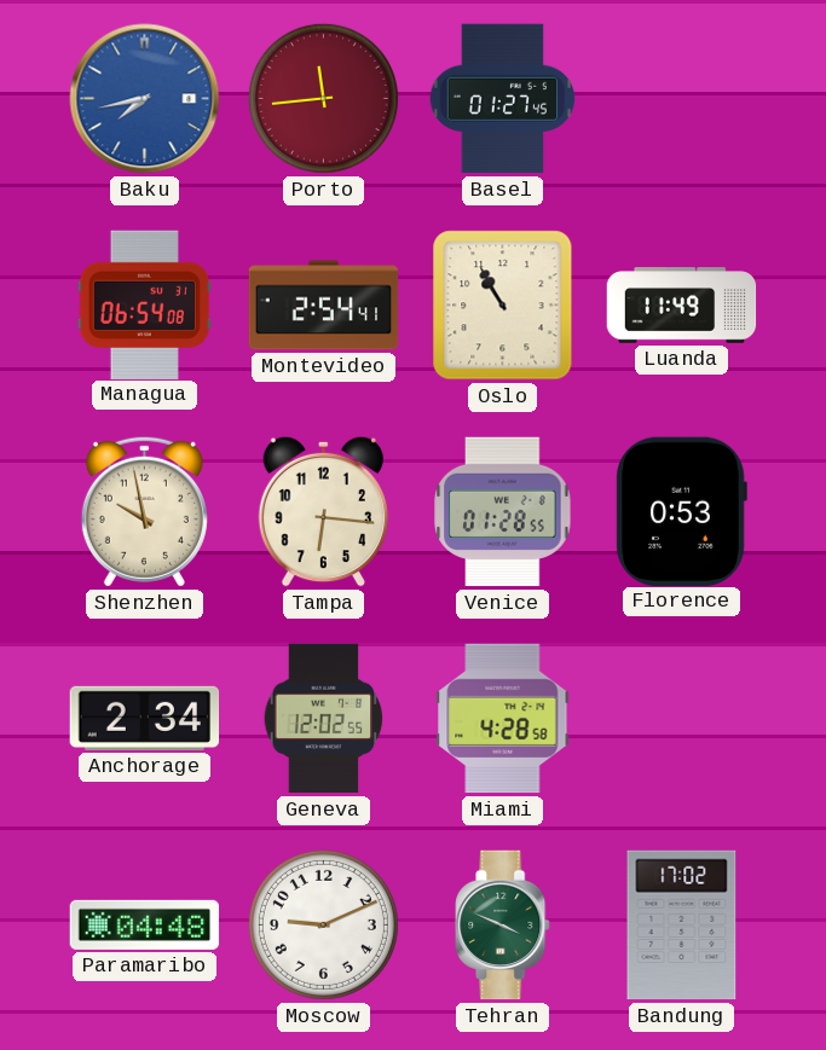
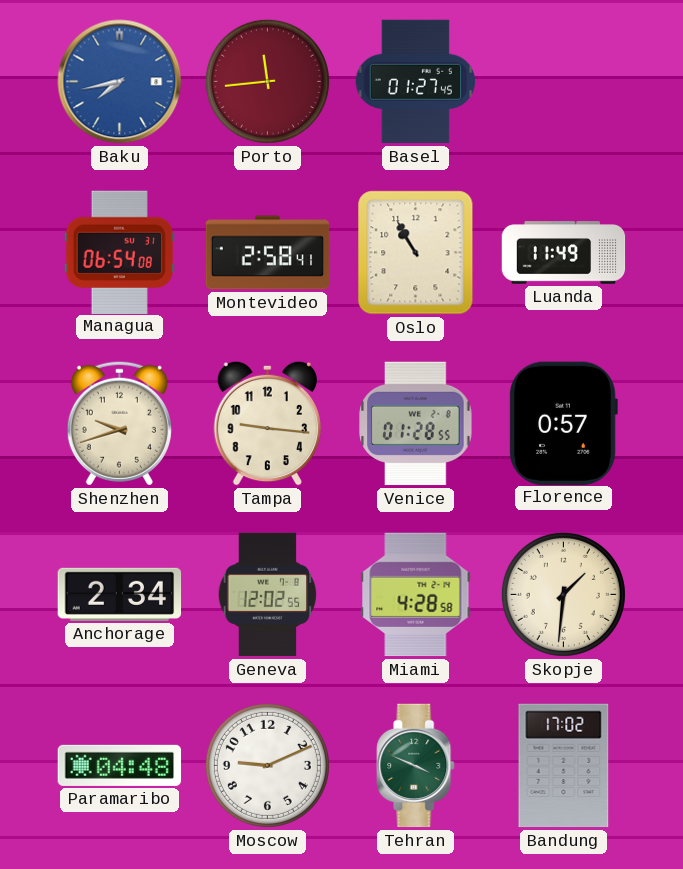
Montevideo: 2:54 -> 2:58 (268, 253)
Shenzhen: 9:58 -> 9:42 (119, 423)
Tampa: 6:16 -> 9:16 (267, 423)
Florence: 0:53 -> 0:57 (563, 423)
Skopje: none -> 1:31 (563, 594)
